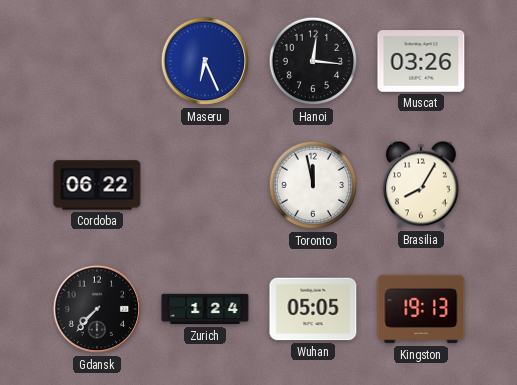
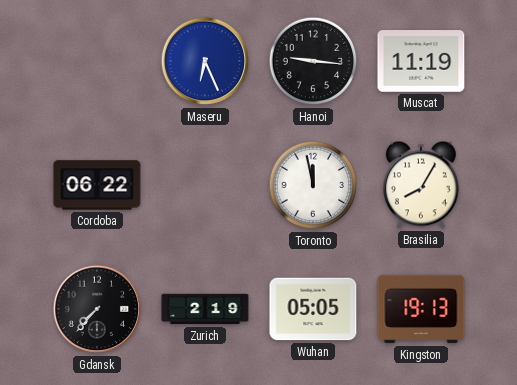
Hanoi: 12:16 -> 9:16 (313, 61)
Muscat: 03:26 -> 11:19 (421, 61)
Zurich: 1:24 -> 2:19 (205, 309)
